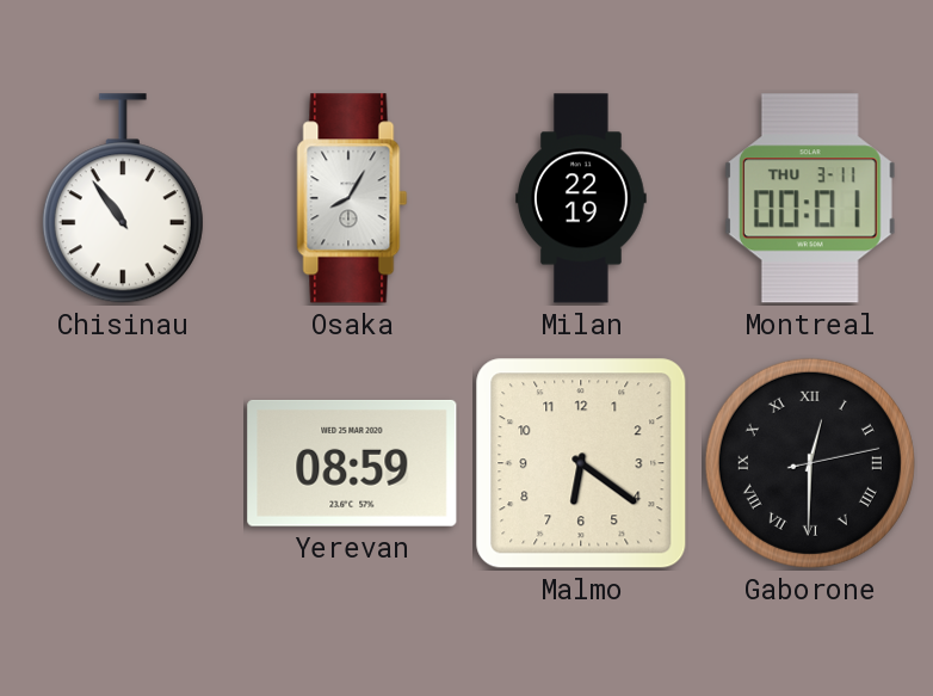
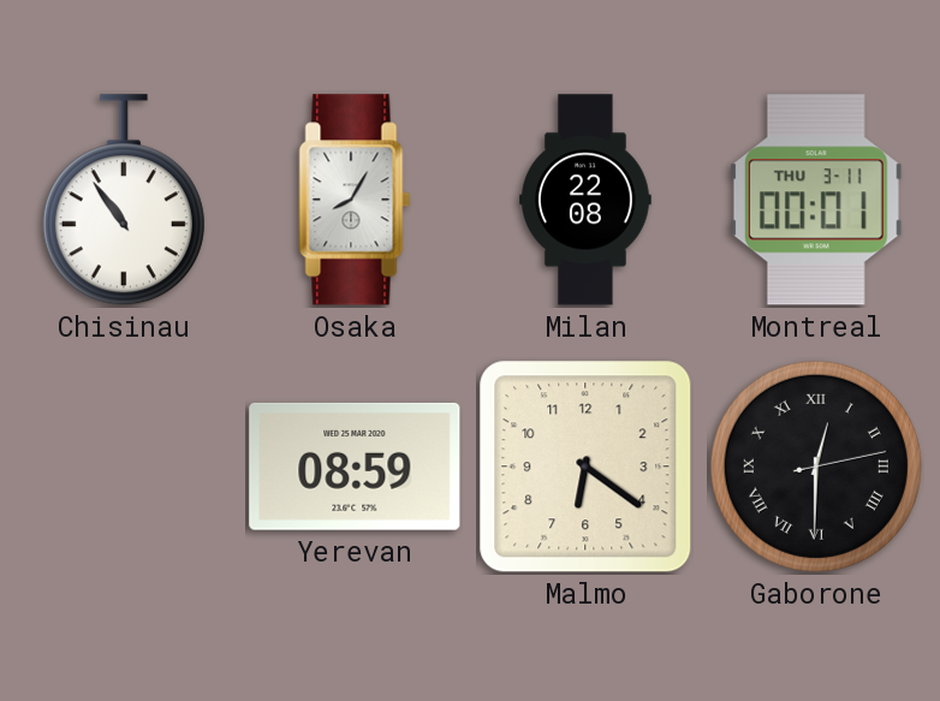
Milan: 22:19 -> 22:08 (587, 200)
